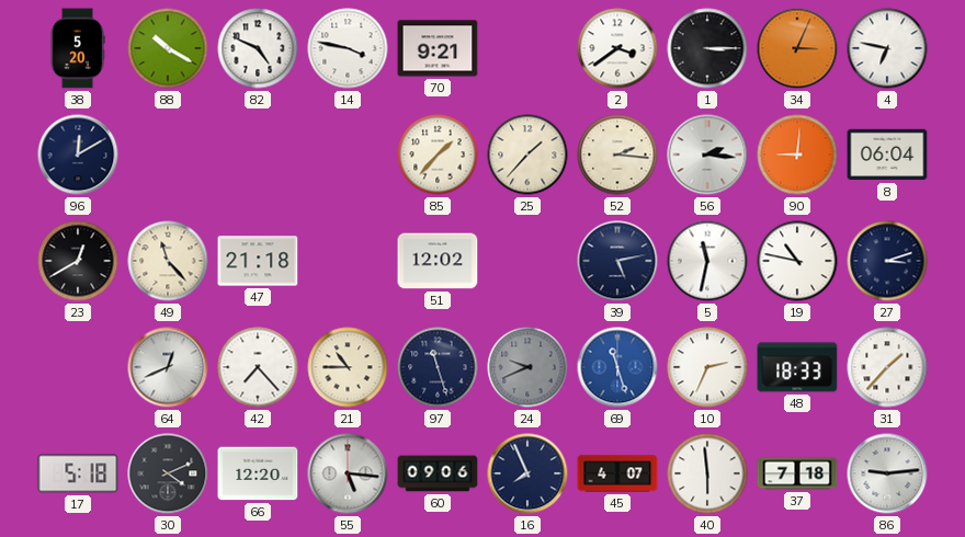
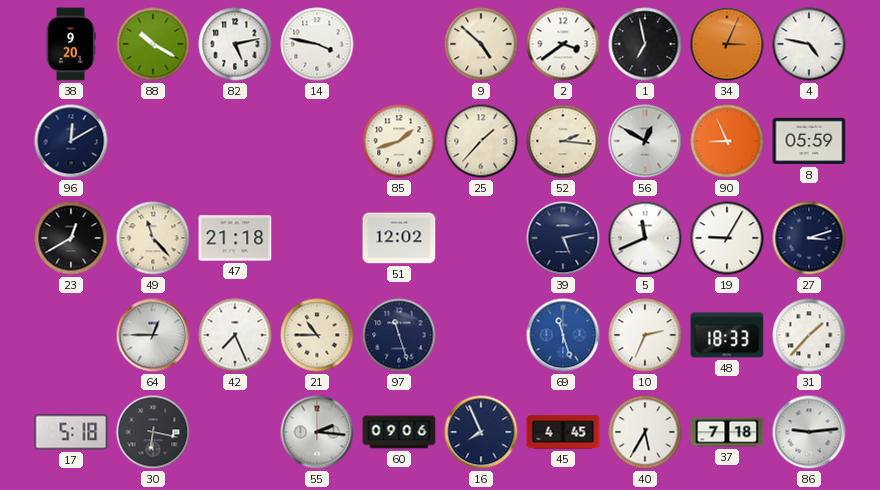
38: 5:20 -> 9:20 (71, 44)
82: 4:49 -> 5:13 (235, 44)
70: 9:21 -> none (438, 48)
9: none -> 4:52 (481, 44)
1: 3:15 -> 6:58 (645, 44)
4: 6:47 -> 4:47 (809, 44)
85: 1:37 -> 1:42 (399, 141)
56: 2:16 -> 12:50 (645, 141)
90: 9:01 -> 8:56 (727, 141)
8: 06:04 -> 05:59 (809, 141)
5: 11:32 -> 11:41 (645, 238)
19: 10:47 -> 9:05 (727, 238)
64: 12:41 -> 12:45 (153, 335)
42: 7:23 -> 7:26 (235, 335)
24: 9:41 -> none (527, 367)
30: 4:11 -> 6:17 (153, 432)
66: 12:20 -> none (258, 473)
55: 5:16 -> 2:16 (317, 432)
45: 4:07 -> 4:45 (563, 432)
40: 5:59 -> 5:35 (645, 432)
